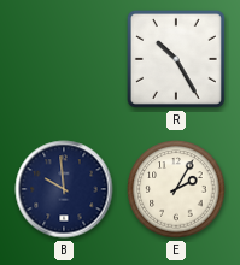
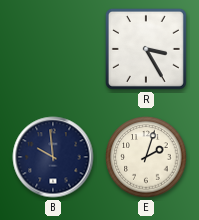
R: 10:25 -> 3:25 (146, 49)
E: 2:05 -> 2:03 (146, 157)
